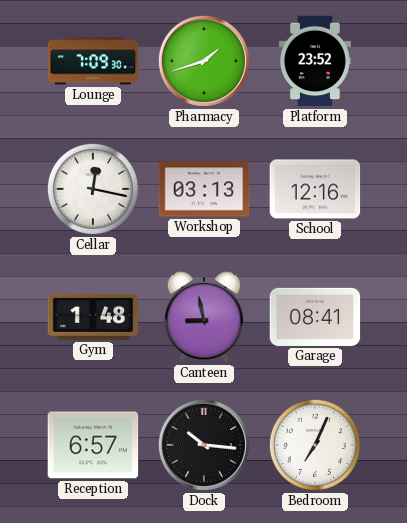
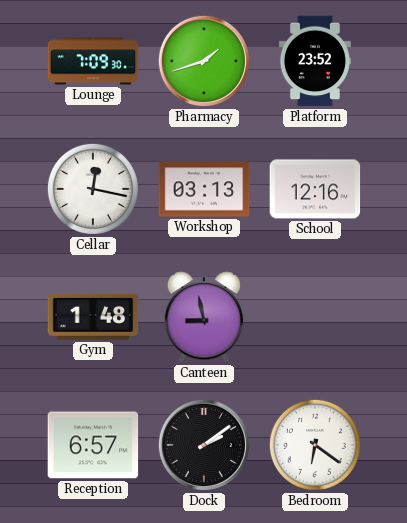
Garage: 08:41 -> none (315, 317)
Dock: 10:16 -> 2:09 (204, 445)
Bedroom: 7:04 -> 6:21 (315, 445)
